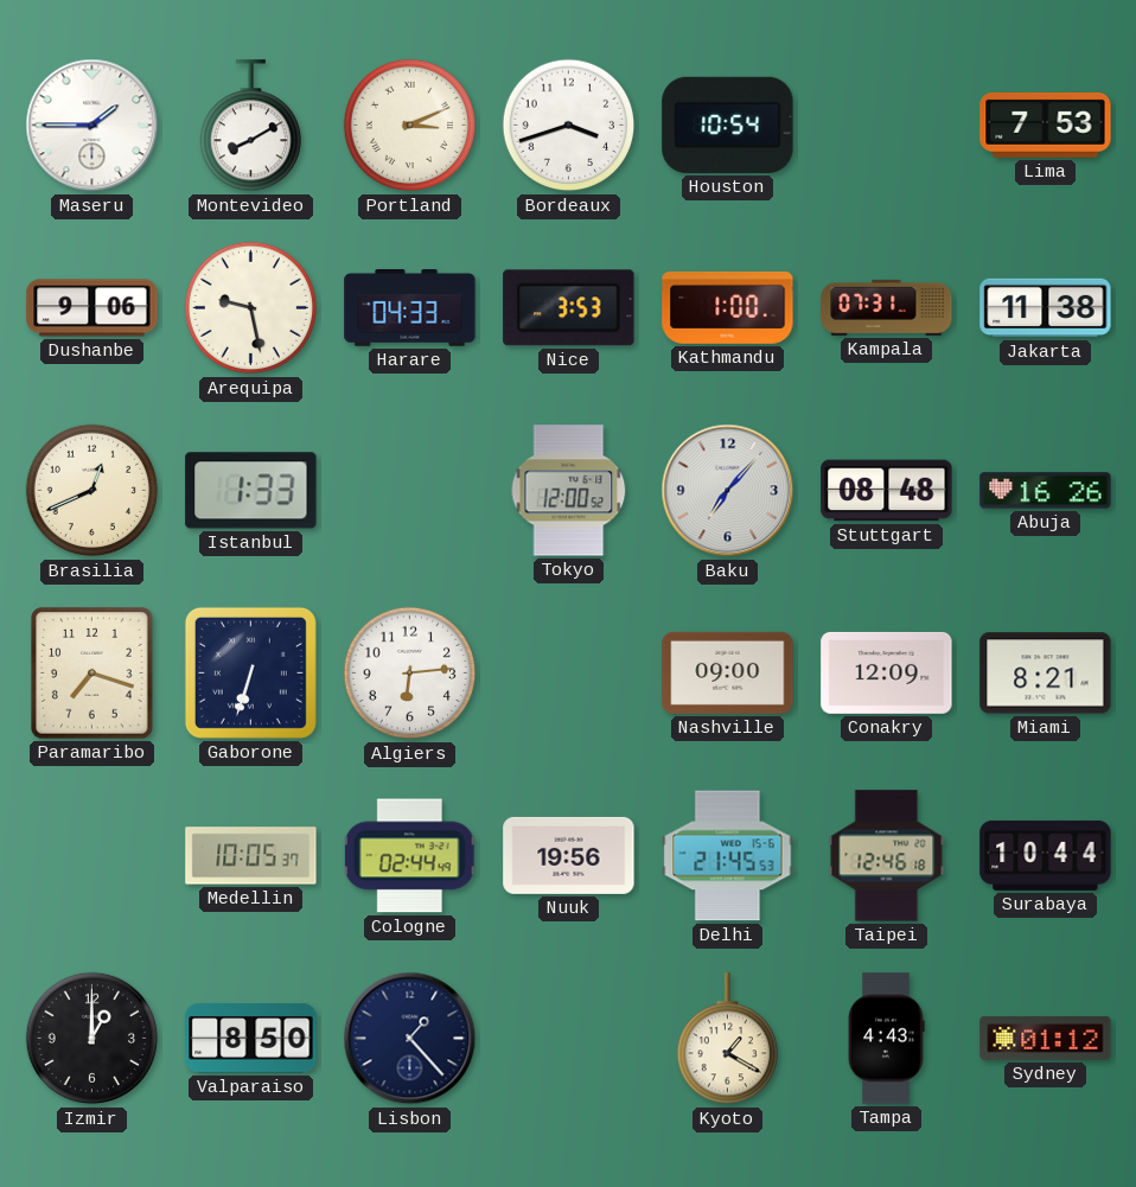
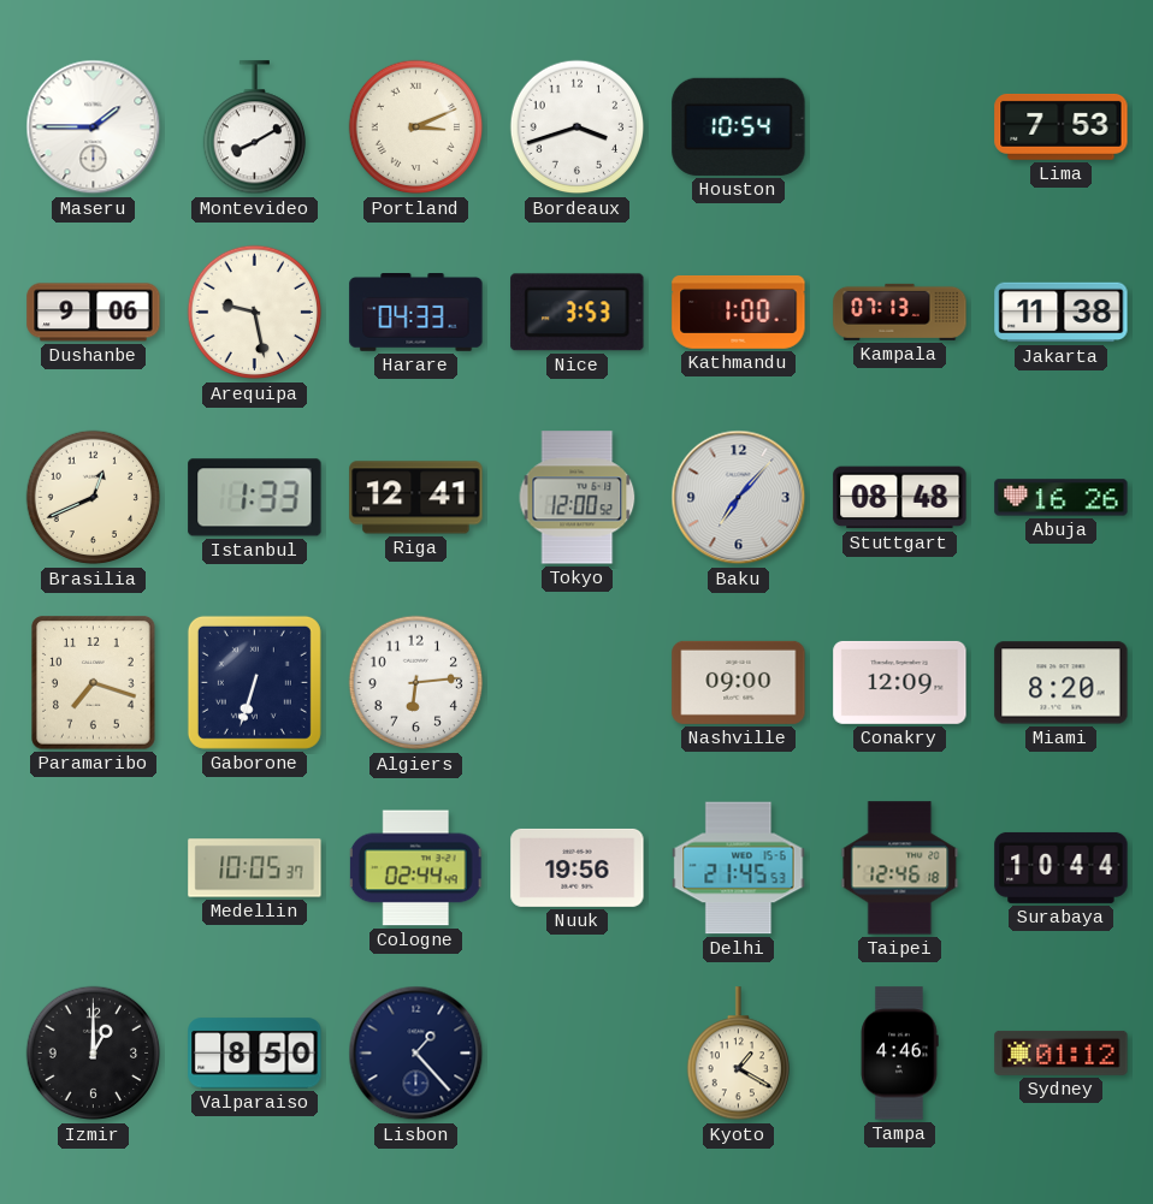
Kampala: 07:31 -> 07:13 (900, 312)
Riga: none -> 12:41 (416, 498)
Miami: 8:21 -> 8:20 (1062, 683)
Tampa: 4:43 -> 4:46 (899, 1054)
